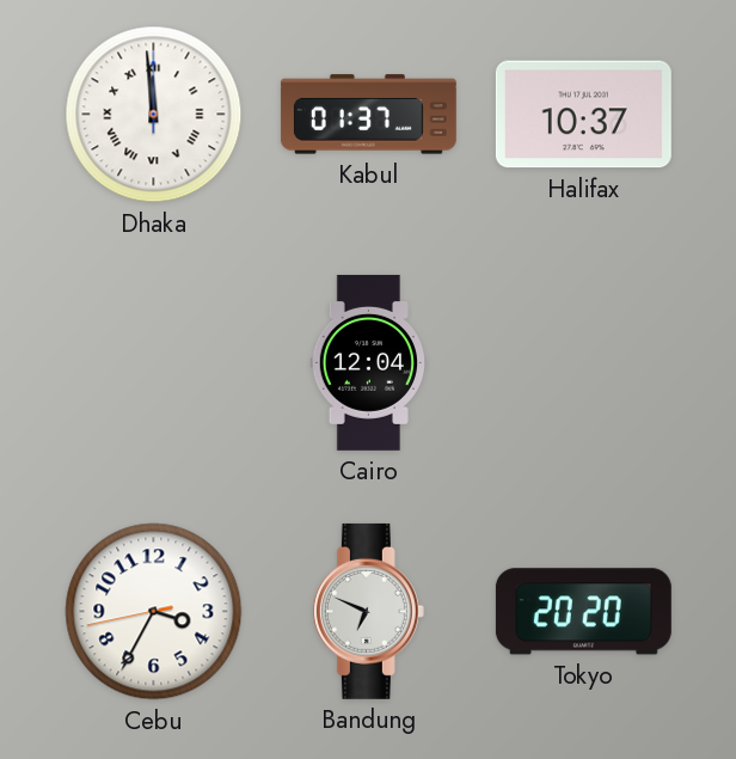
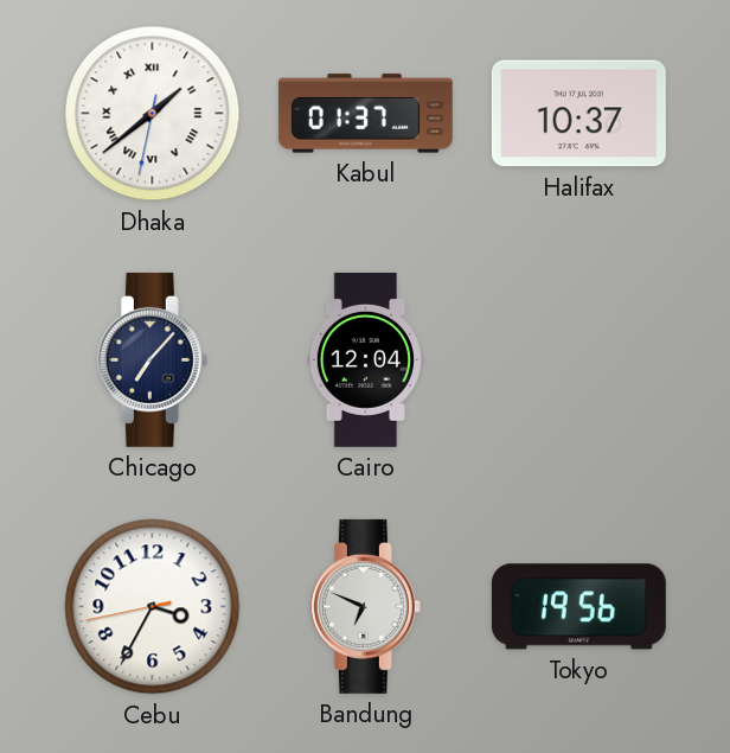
Dhaka: 11:59 -> 1:38 (153, 114)
Chicago: none -> 7:07 (152, 359)
Tokyo: 20:20 -> 19:56 (578, 607)
